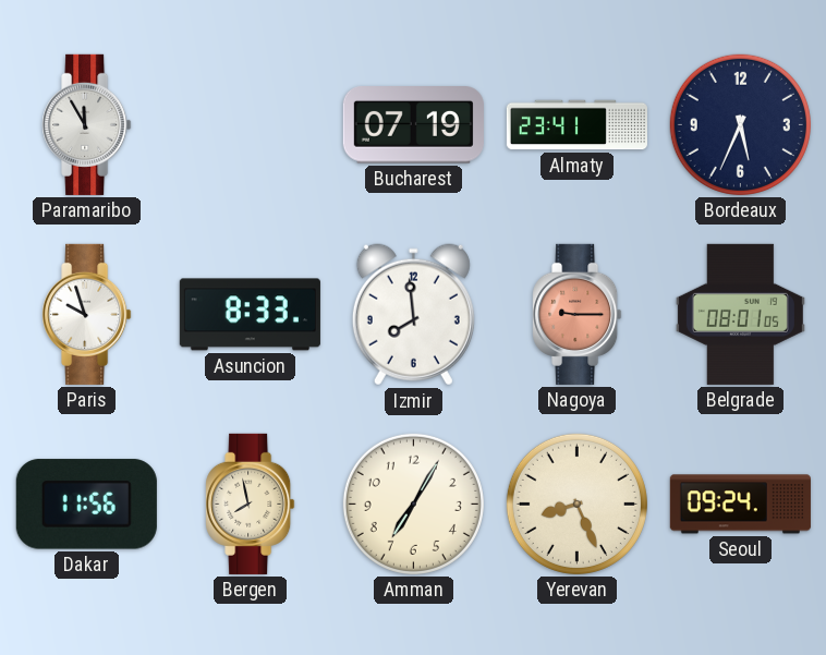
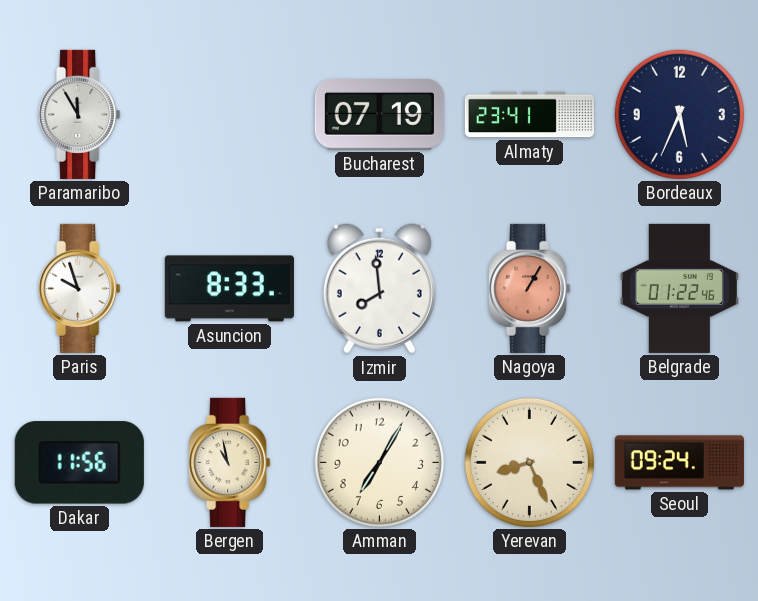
Nagoya: 9:15 -> 1:05 (530, 288)
Belgrade: 08:01 -> 01:22 (679, 288)
Bergen: 7:58 -> 10:58 (230, 462)
